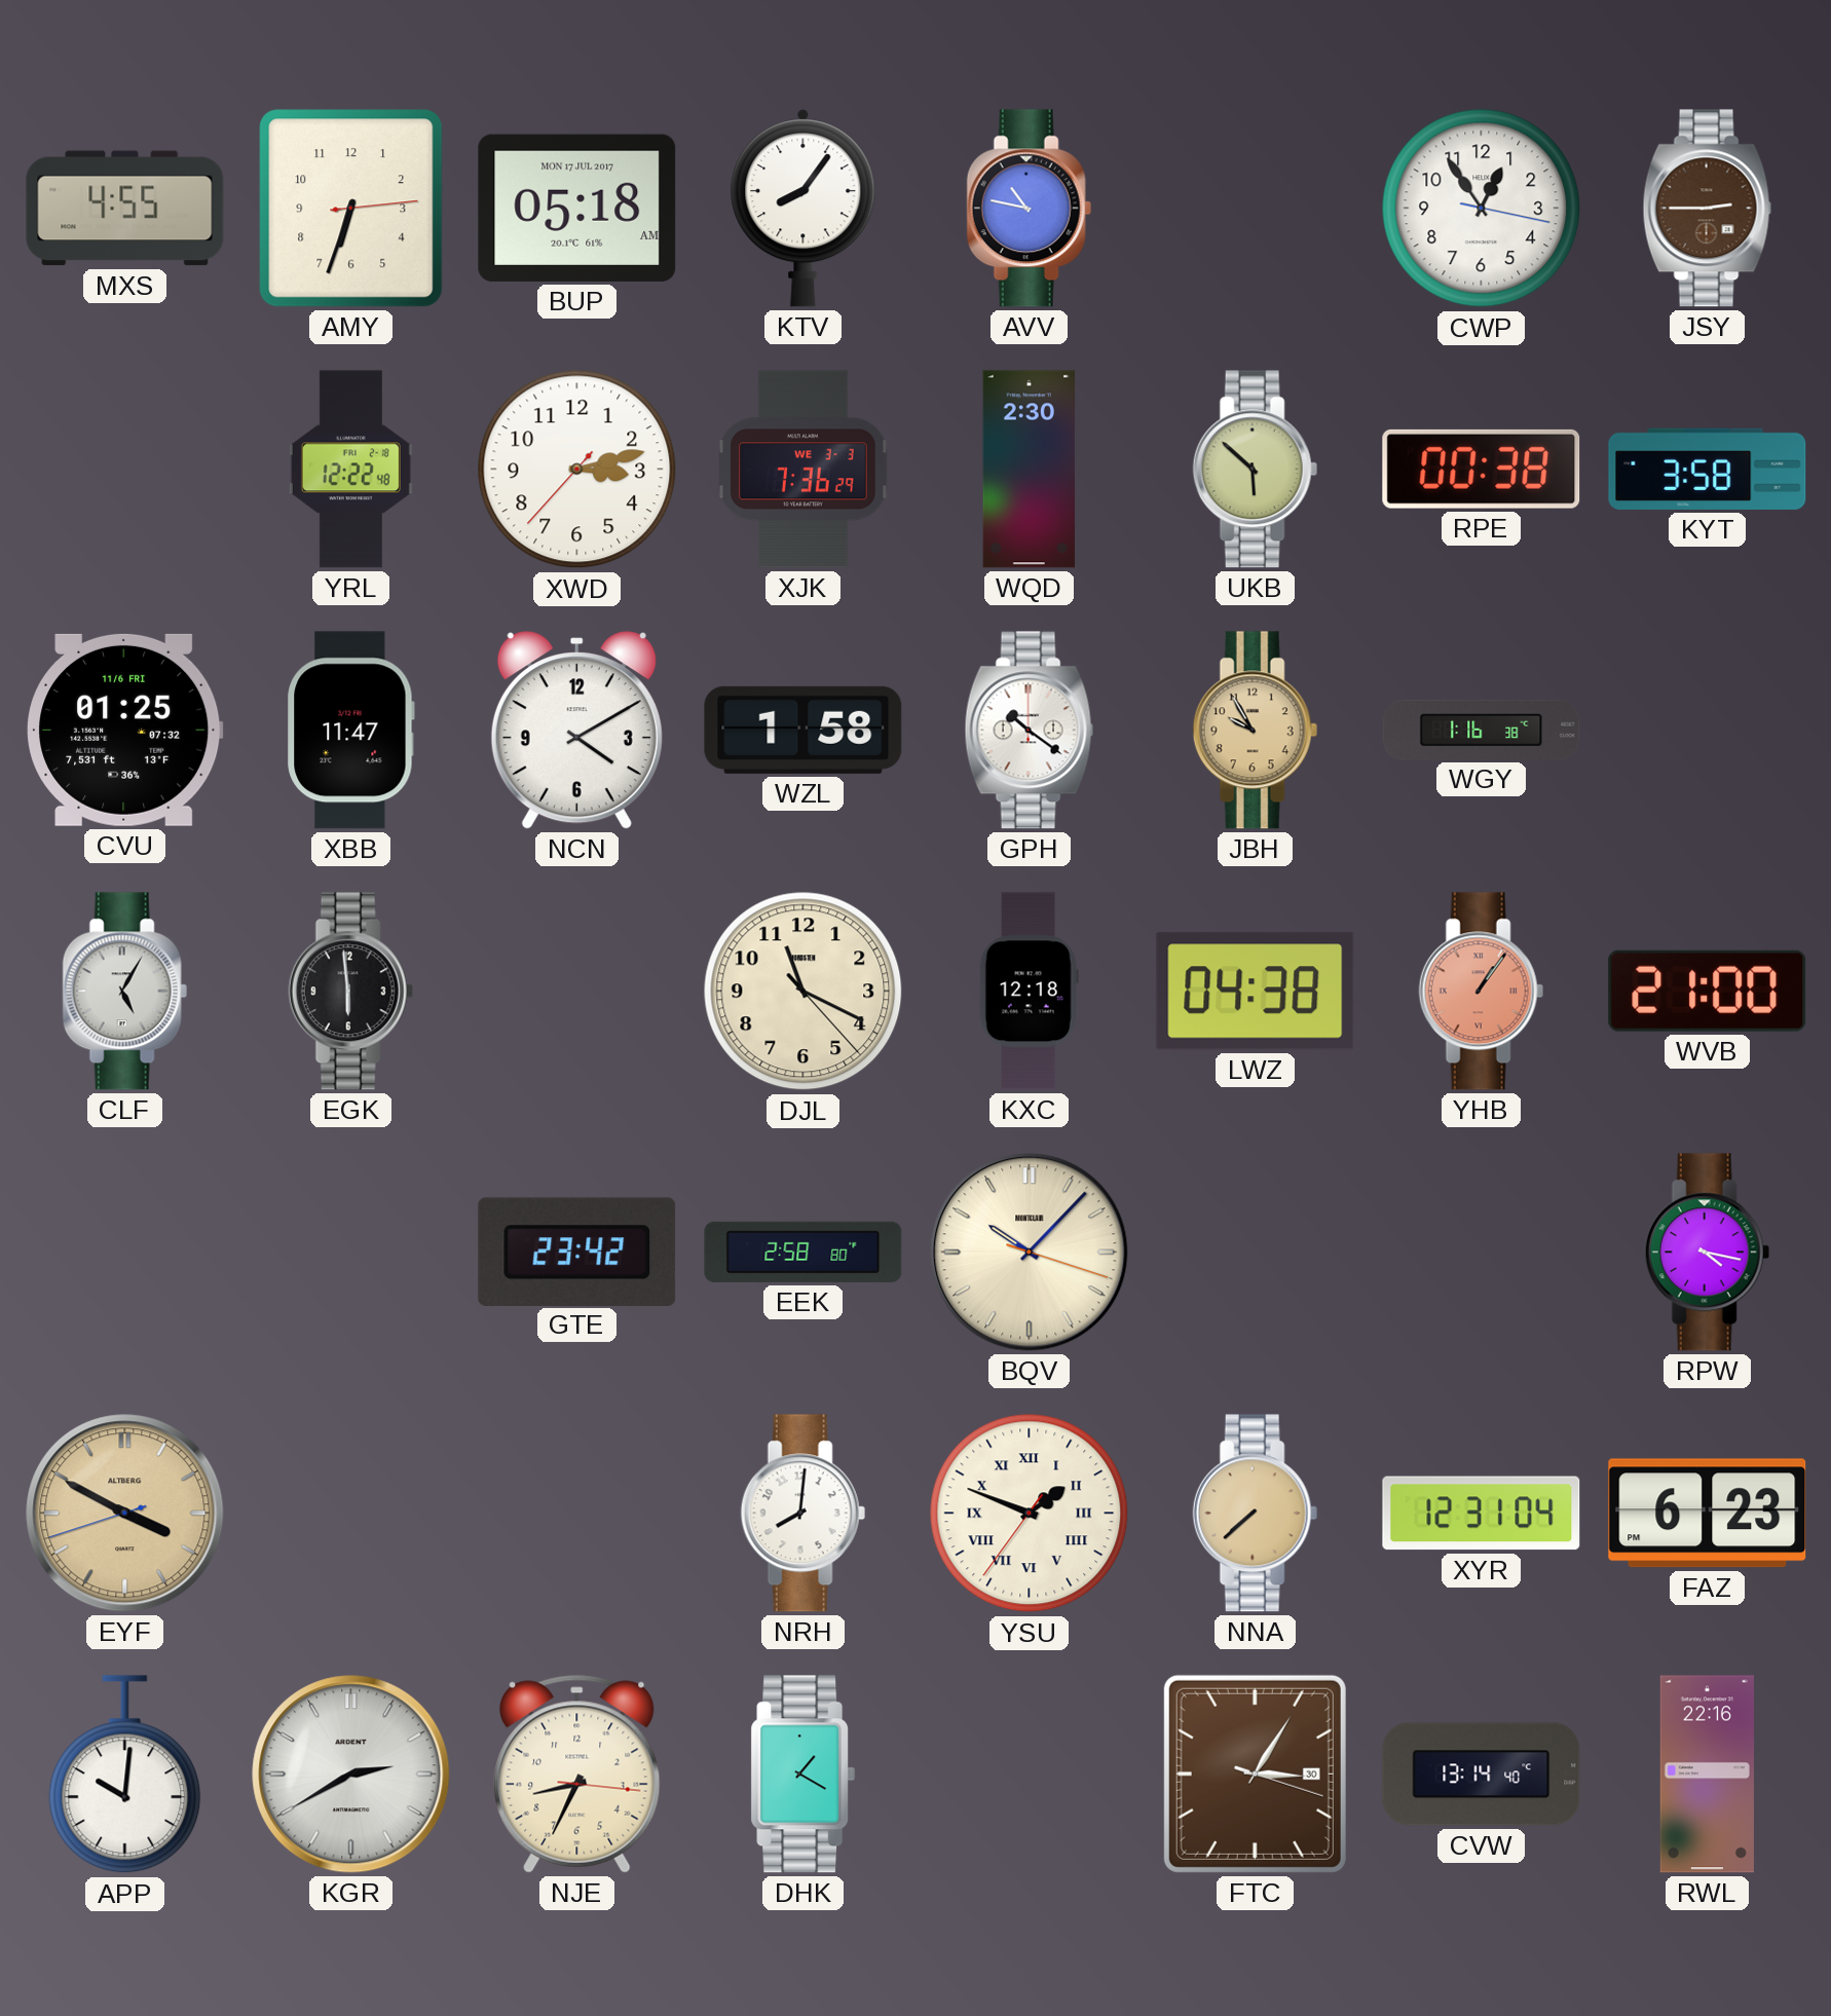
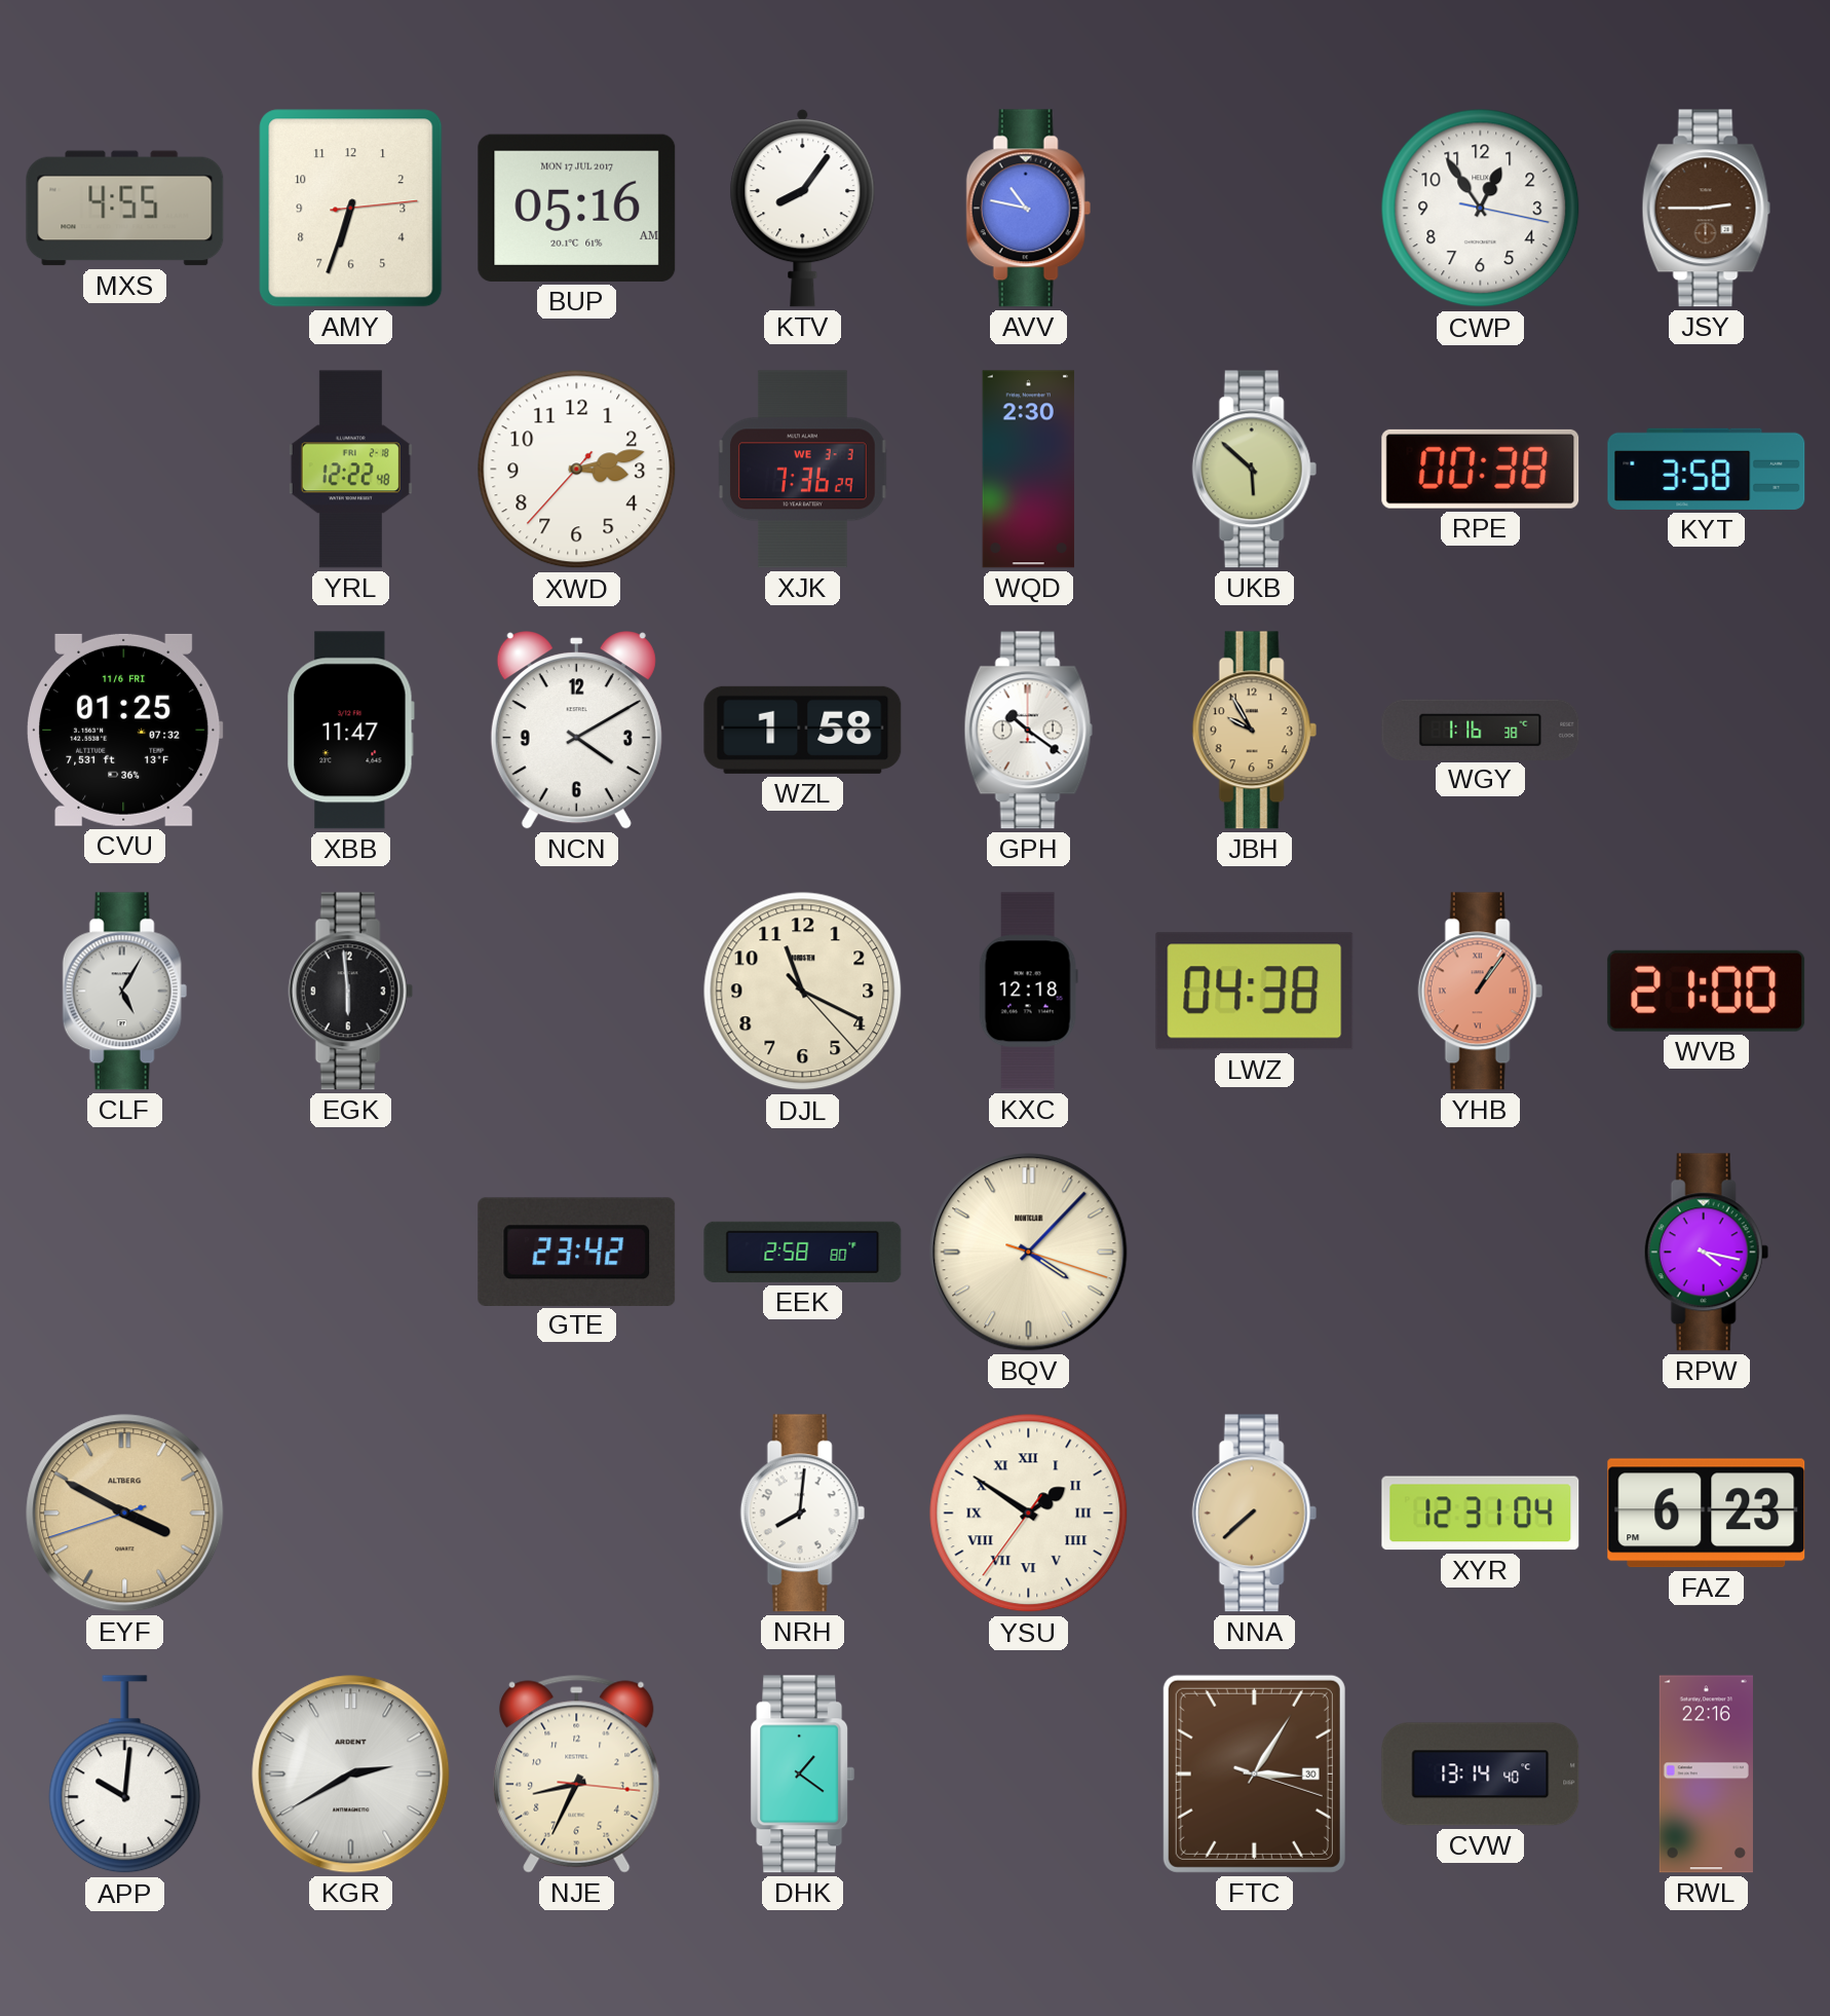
BUP: 05:18 -> 05:16 (577, 208)
BQV: 10:07 -> 4:07 (1029, 1253)
YSU: 1:48 -> 1:50 (1029, 1514)
DHK: 1:20 -> 1:21 (803, 1775)
